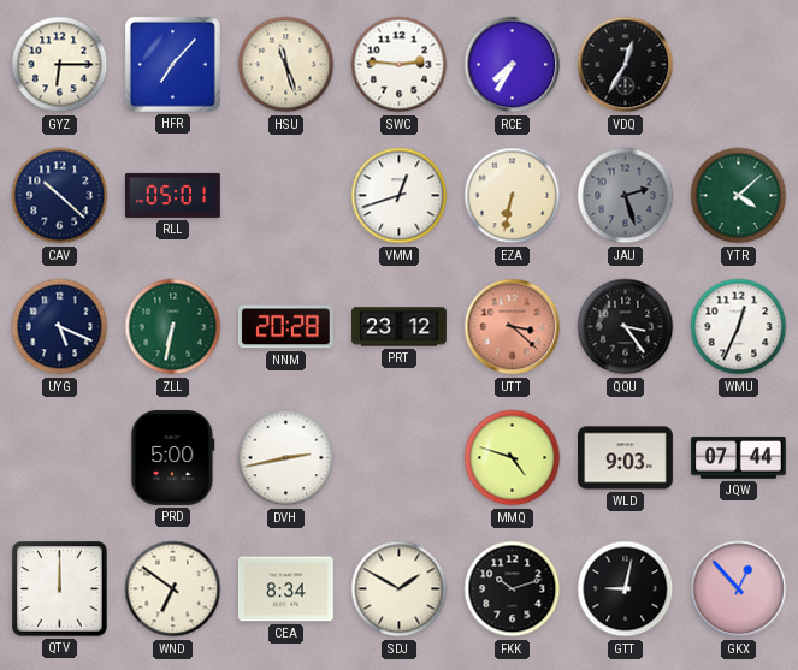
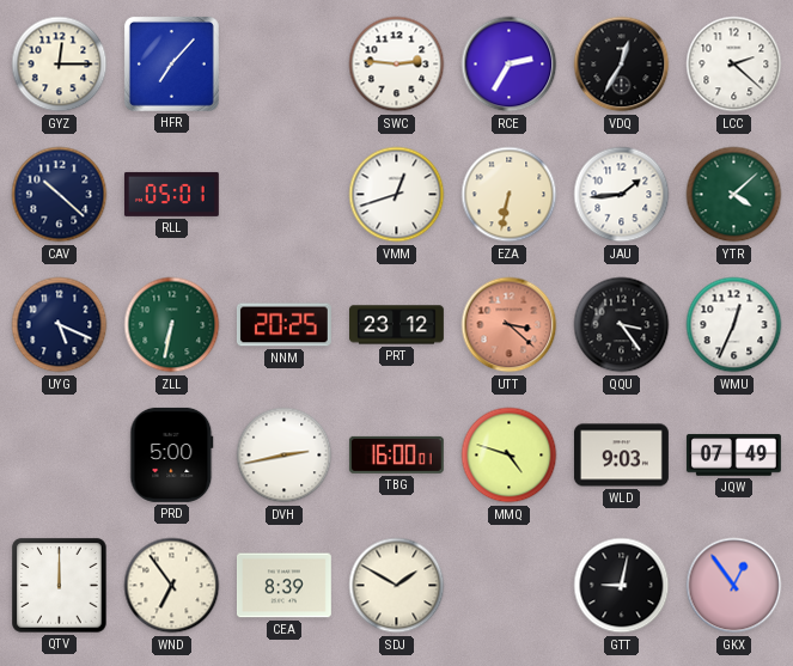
GYZ: 6:15 -> 12:15 (60, 65)
HSU: 11:27 -> none (286, 65)
RCE: 7:35 -> 2:35 (510, 65)
LCC: none -> 2:22 (734, 65)
JAU: 2:27 -> 1:44 (622, 195)
JAU dial: grey -> white (622, 195)
NNM: 20:28 -> 20:25 (283, 325)
TBG: none -> 16:00 (396, 454)
JQW: 07:44 -> 07:49 (733, 456)
WND: 6:51 -> 6:54 (172, 586)
CEA: 8:34 -> 8:39 (283, 586)
FKK: 10:12 -> none (513, 589)
GKX: 12:53 -> 12:54 (734, 586)
